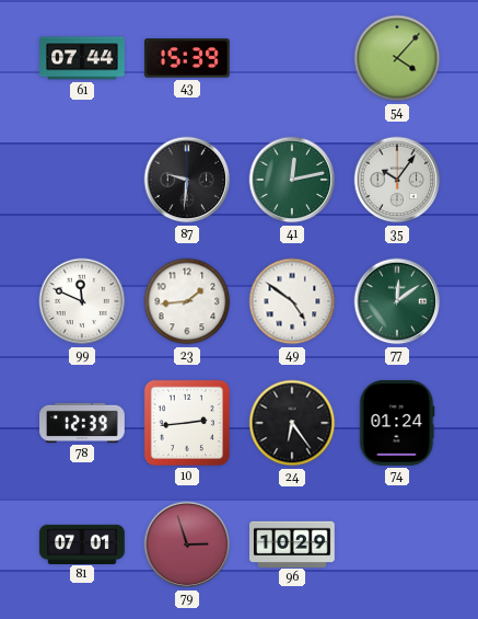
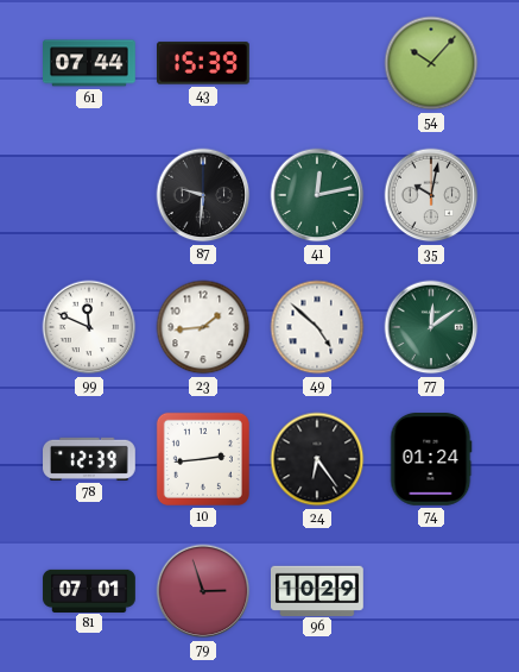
54: 4:07 -> 10:07 (431, 63)
35: 10:06 -> 10:02 (431, 195)
49: 4:51 -> 4:52 (317, 327)
